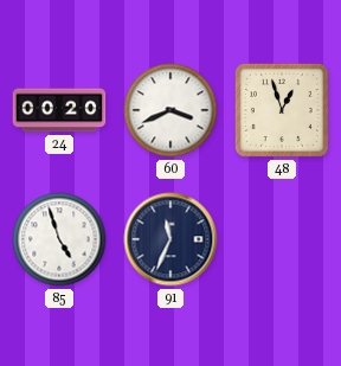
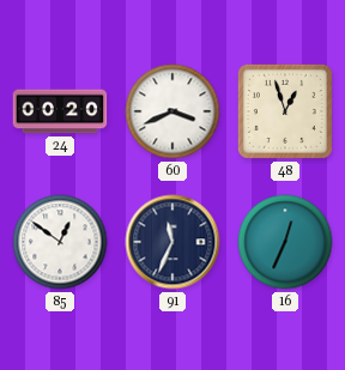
85: 4:57 -> 12:51 (60, 242)
16: none -> 12:34 (285, 242)
